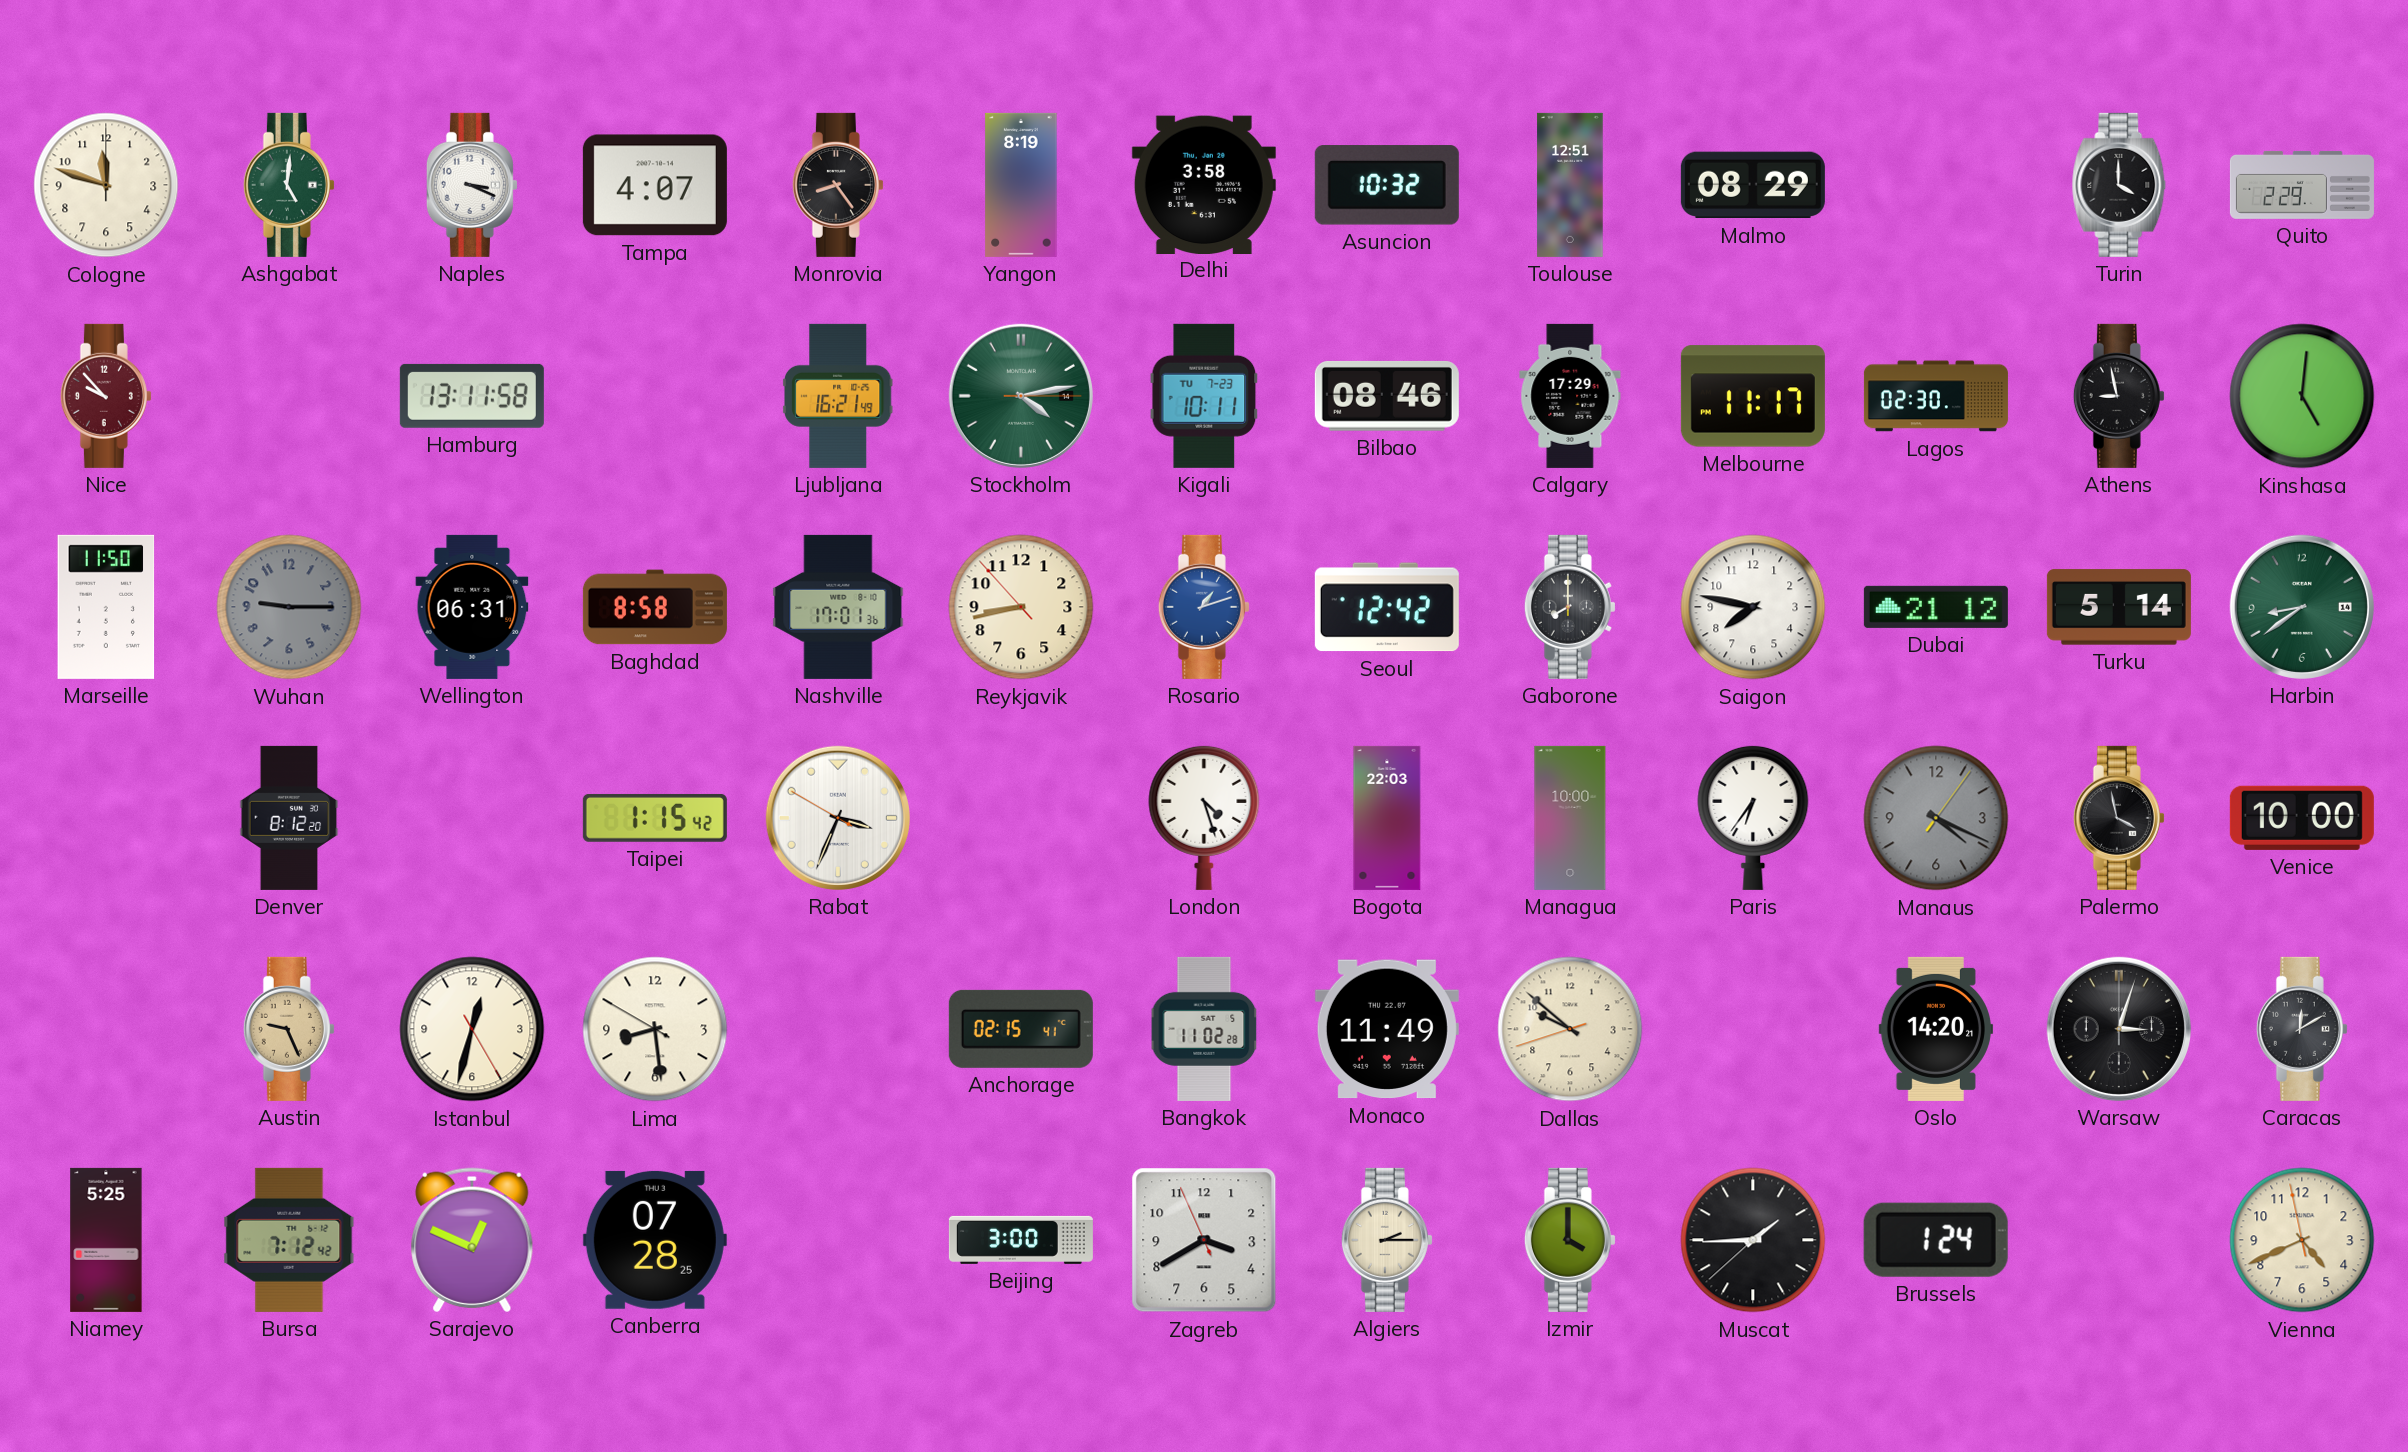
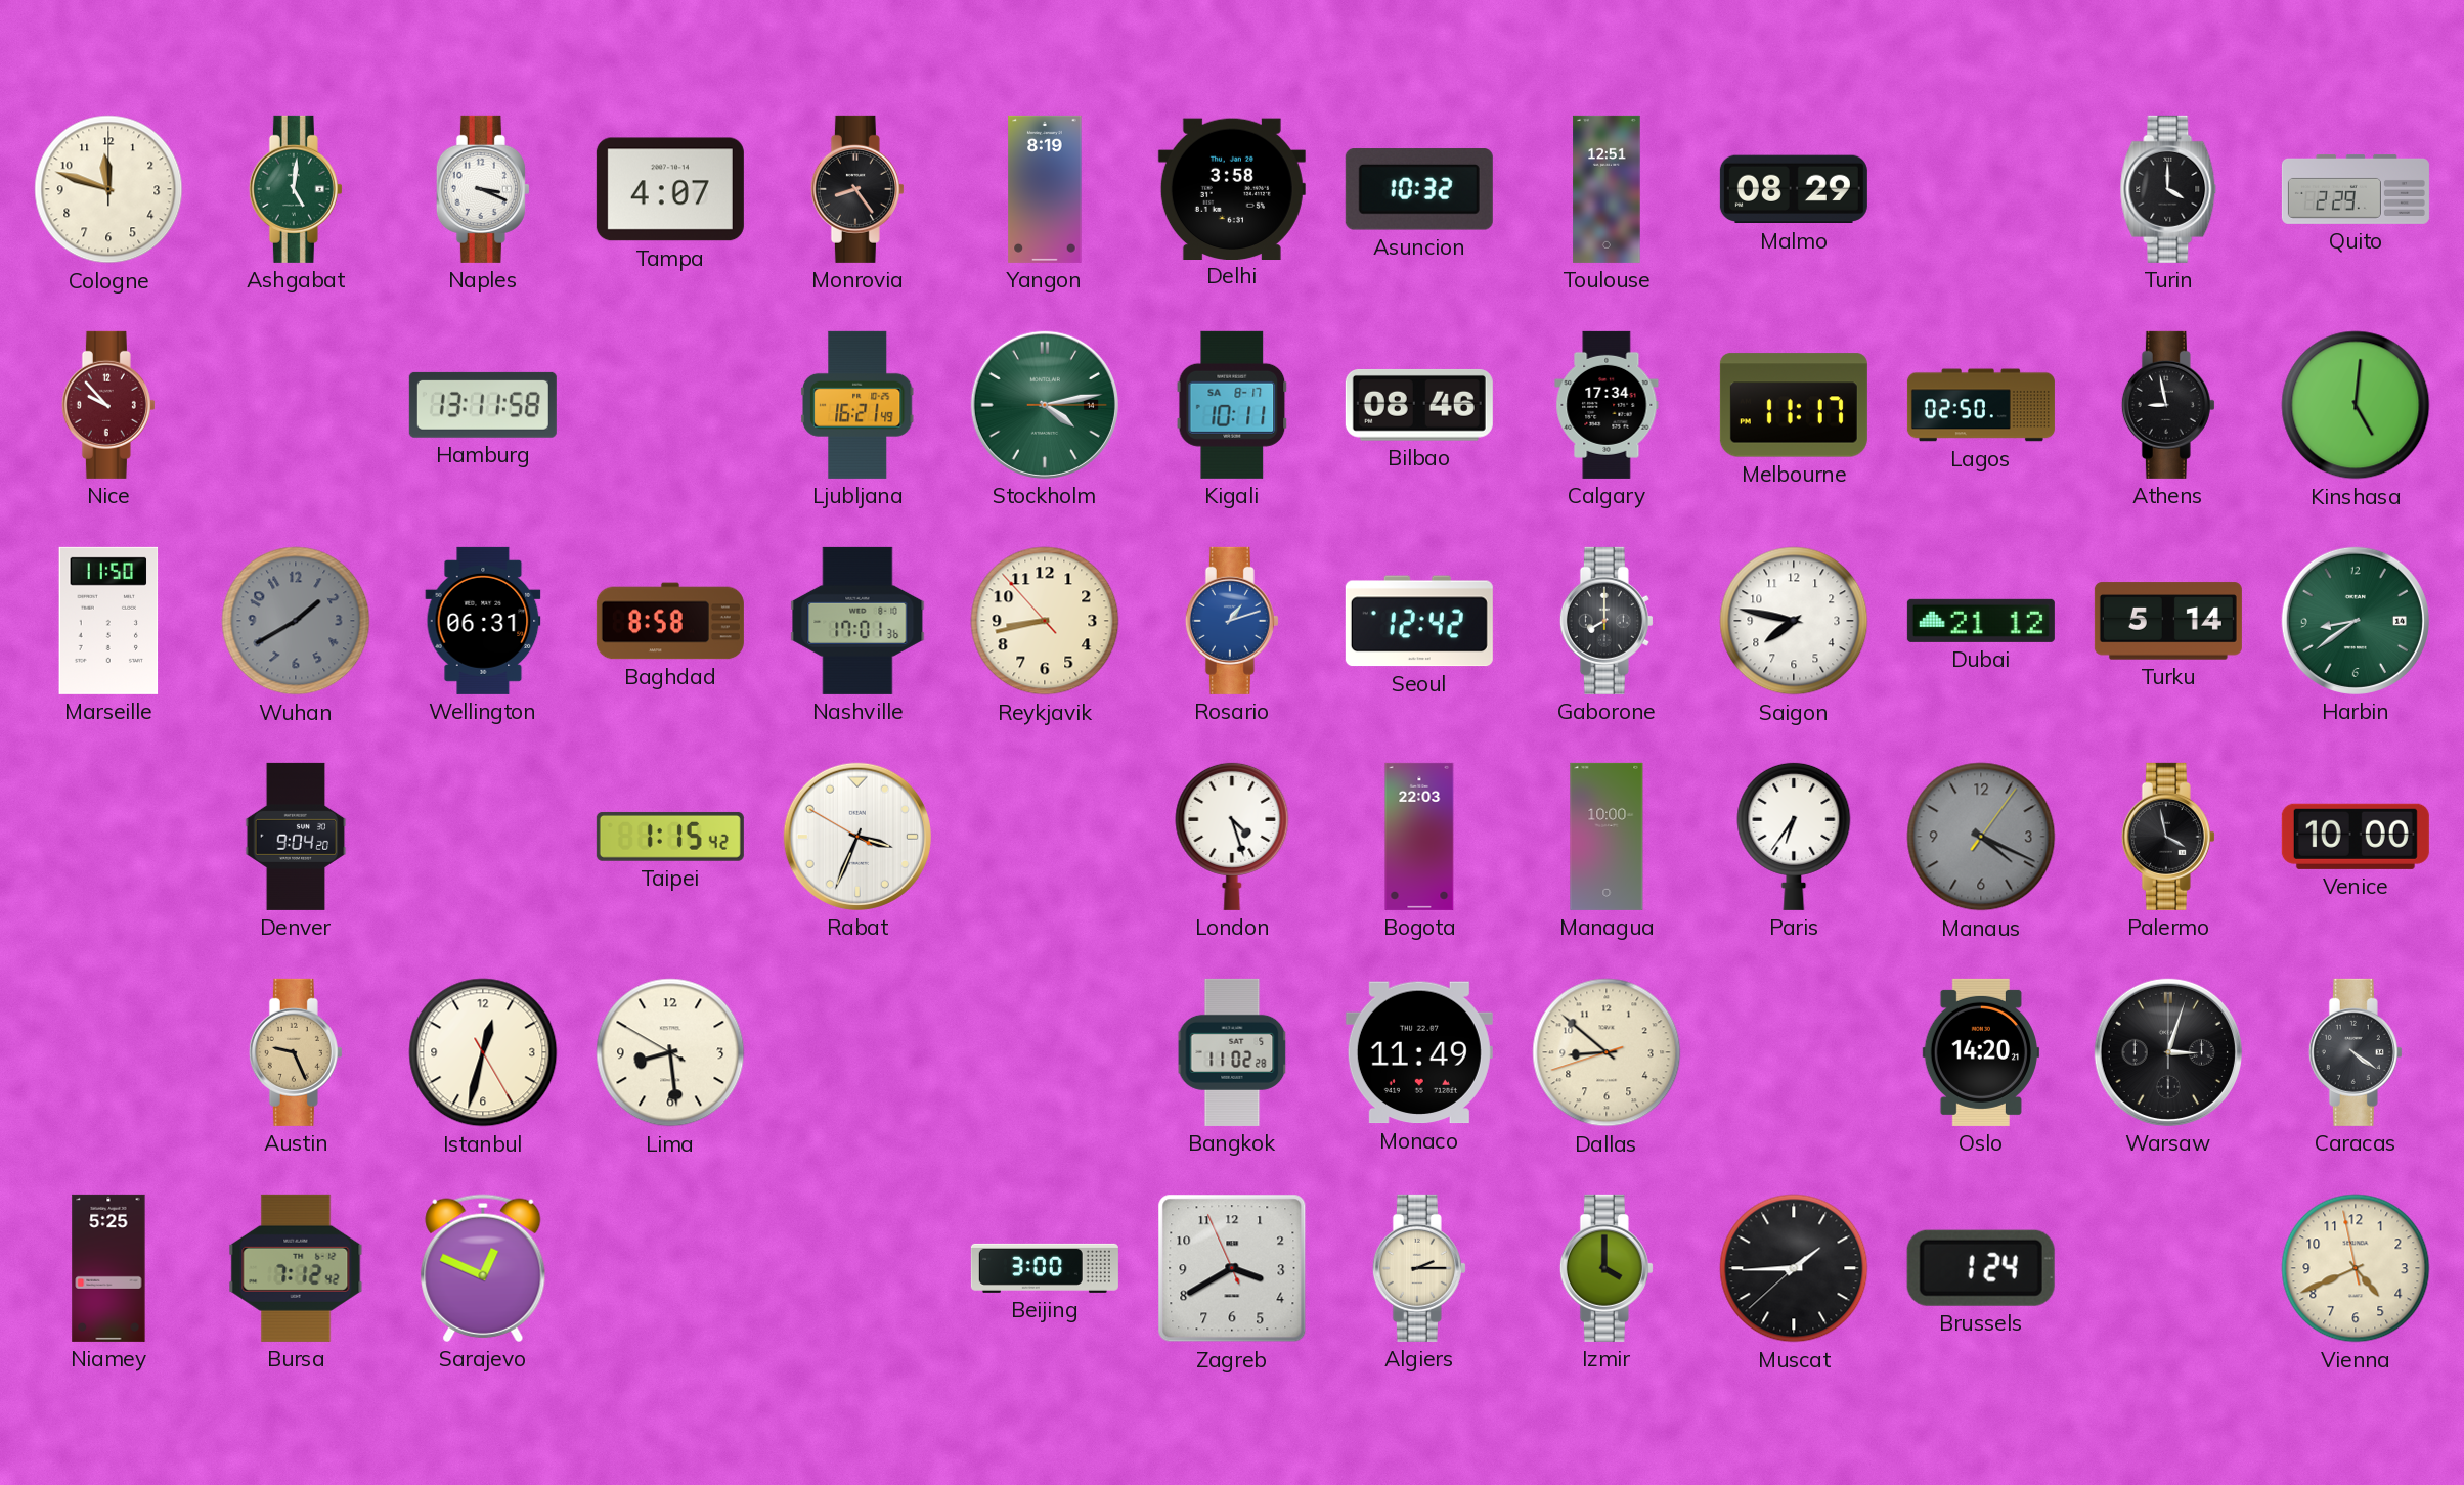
Kigali date: TU 7-23 -> SA 8-17 (1232, 405)
Calgary: 17:29 -> 17:34 (1607, 405)
Lagos: 02:30 -> 02:50 (1981, 405)
Wuhan: 9:15 -> 1:40 (296, 621)
Denver: 8:12 -> 9:04 (296, 837)
Anchorage: 02:15 -> none (1021, 1029)
Dallas: 9:51 -> 8:51 (1607, 1052)
Caracas: 12:10 -> 4:21 (2356, 1052)
Canberra: 07:28 -> none (655, 1240)
